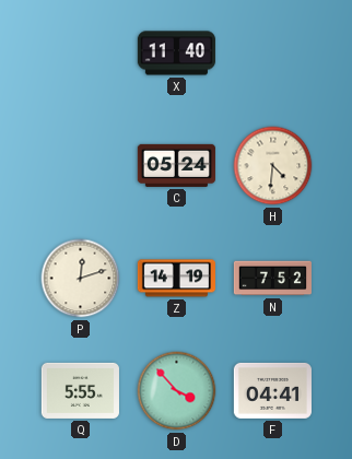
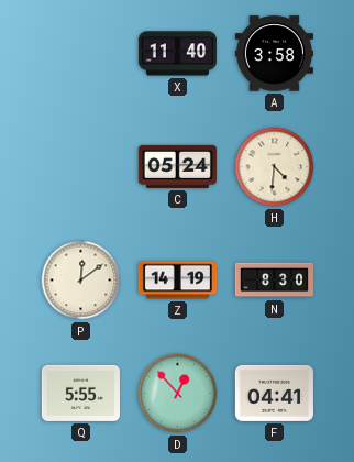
A: none -> 3:58 (274, 54)
P: 12:12 -> 12:09 (81, 280)
N: 7:52 -> 8:30 (274, 280)
D: 3:53 -> 12:53 (178, 394)
